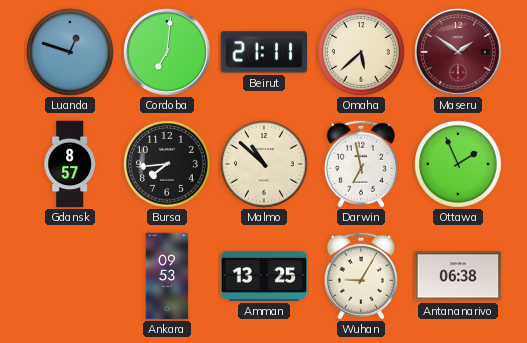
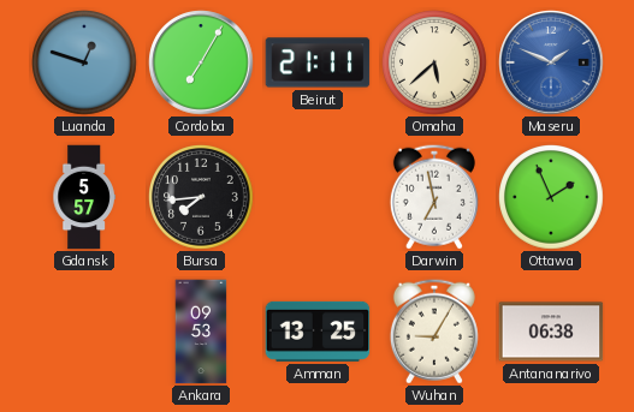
Cordoba: 7:01 -> 7:05 (201, 62)
Maseru: 1:51 -> 1:49 (551, 62)
Maseru dial: burgundy -> blue (551, 62)
Gdansk: 8:57 -> 5:57 (84, 197)
Malmo: 10:52 -> none (265, 165)
